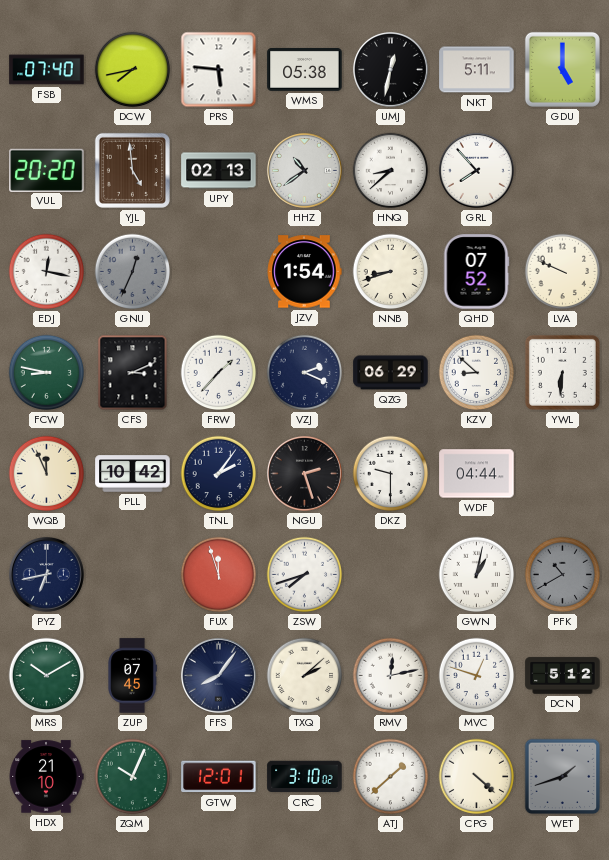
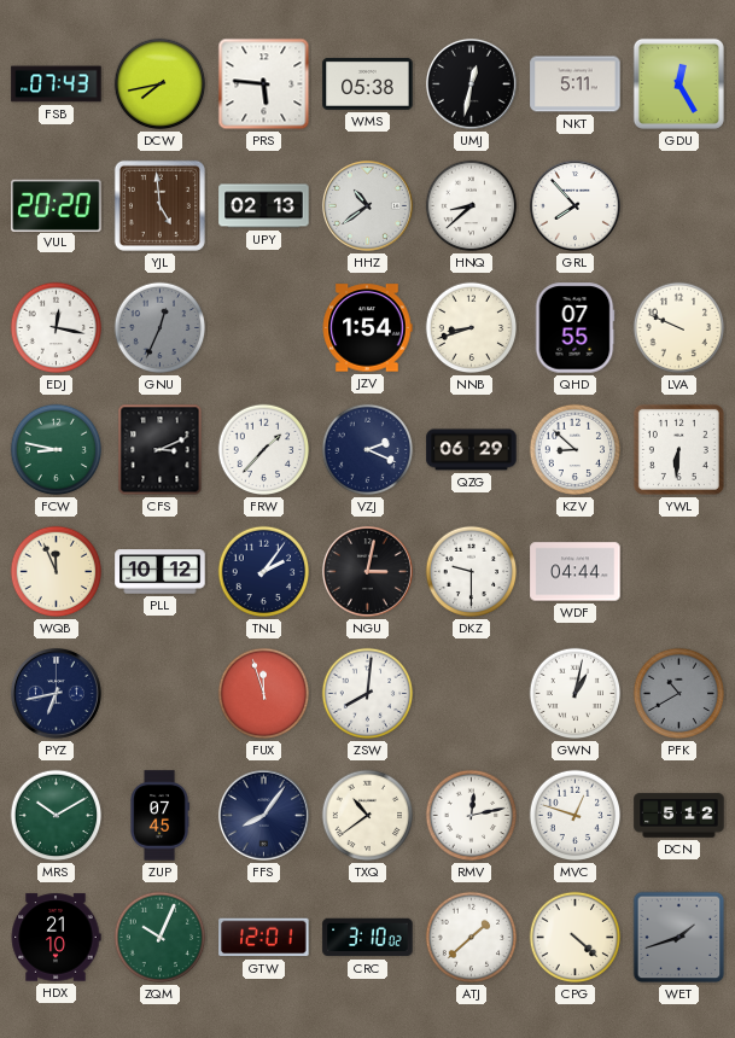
FSB: 07:40 -> 07:43 (57, 84)
GDU: 5:00 -> 12:25 (678, 83)
QHD: 07:52 -> 07:55 (574, 328)
PLL: 10:42 -> 10:12 (161, 572)
NGU: 2:27 -> 3:02 (367, 571)
ZSW: 7:42 -> 8:01 (368, 694)
TXQ: 2:08 -> 10:39 (368, 816)
